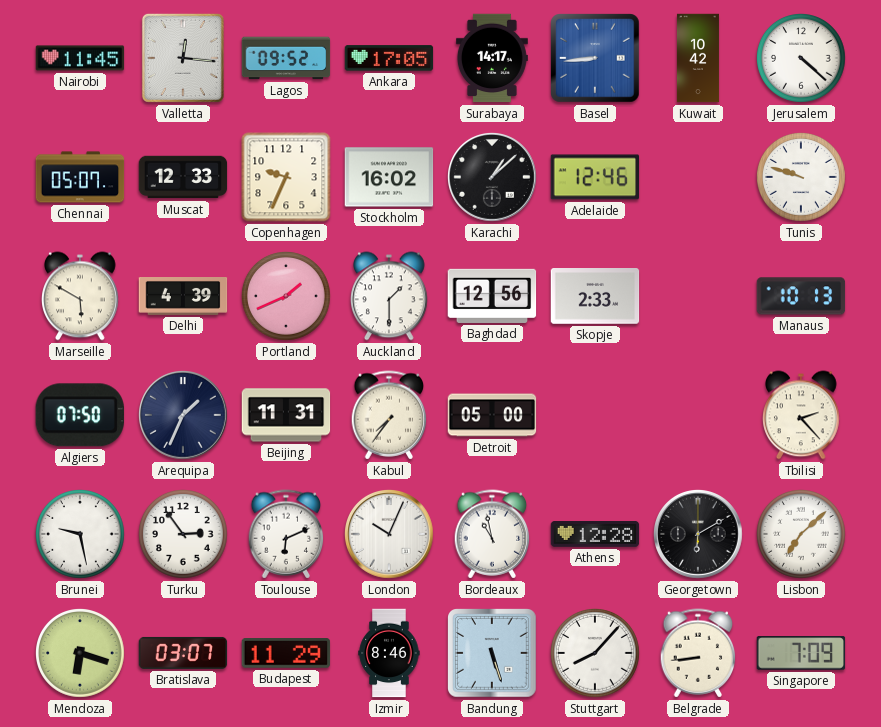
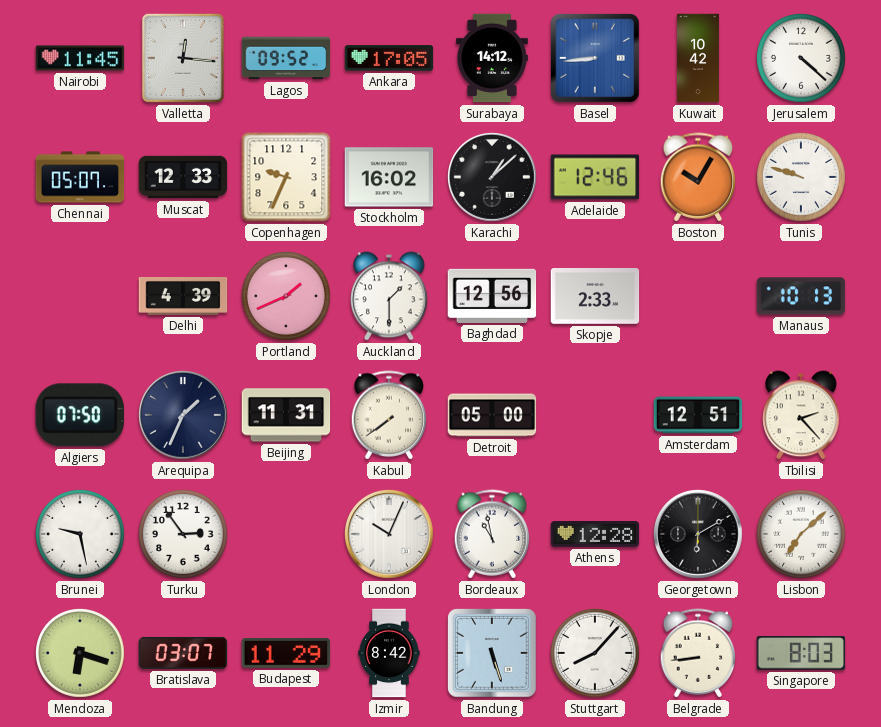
Surabaya: 14:17 -> 14:12 (492, 58)
Boston: none -> 10:05 (698, 177)
Marseille: 5:50 -> none (81, 296)
Kabul: 7:36 -> 7:39 (389, 415)
Amsterdam: none -> 12:51 (698, 415)
Toulouse: 6:11 -> none (286, 534)
Izmir: 8:46 -> 8:42 (389, 653)
Singapore: 7:09 -> 8:03 (801, 653)
